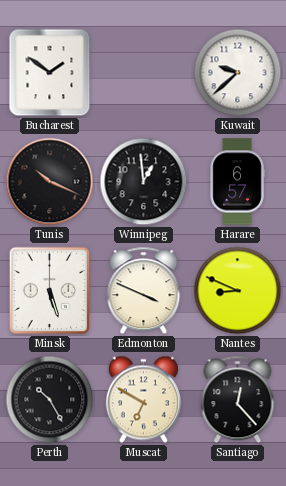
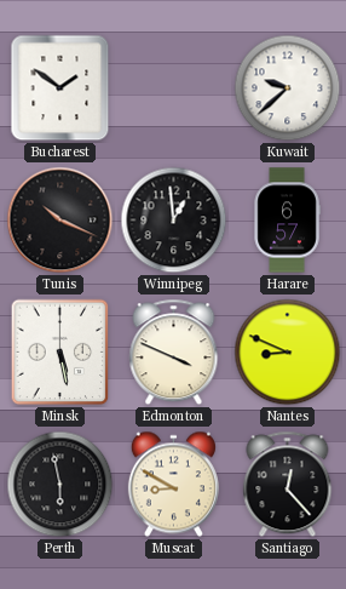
Minsk: 5:27 -> 5:28 (60, 353)
Perth: 10:25 -> 5:58 (60, 485)
Muscat: 6:50 -> 8:50 (173, 485)
